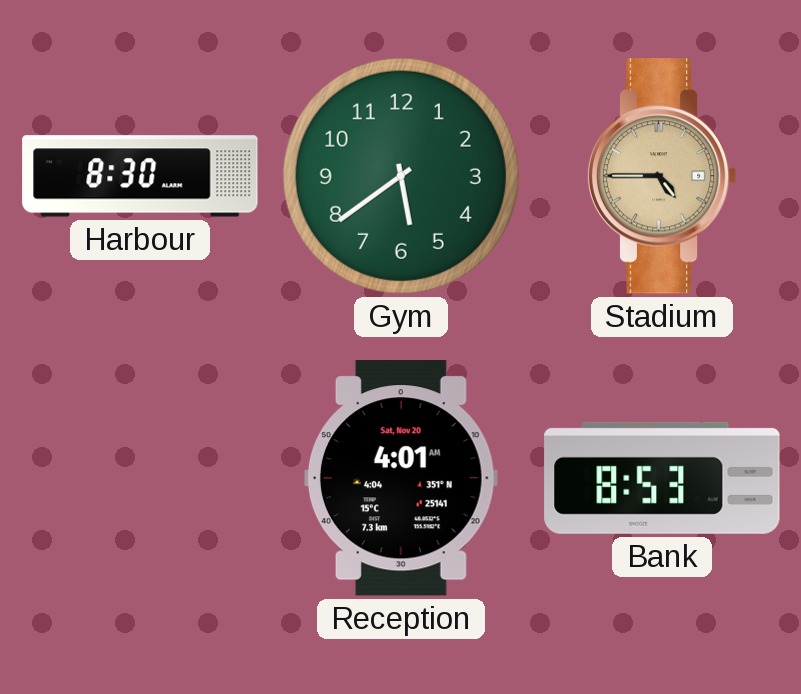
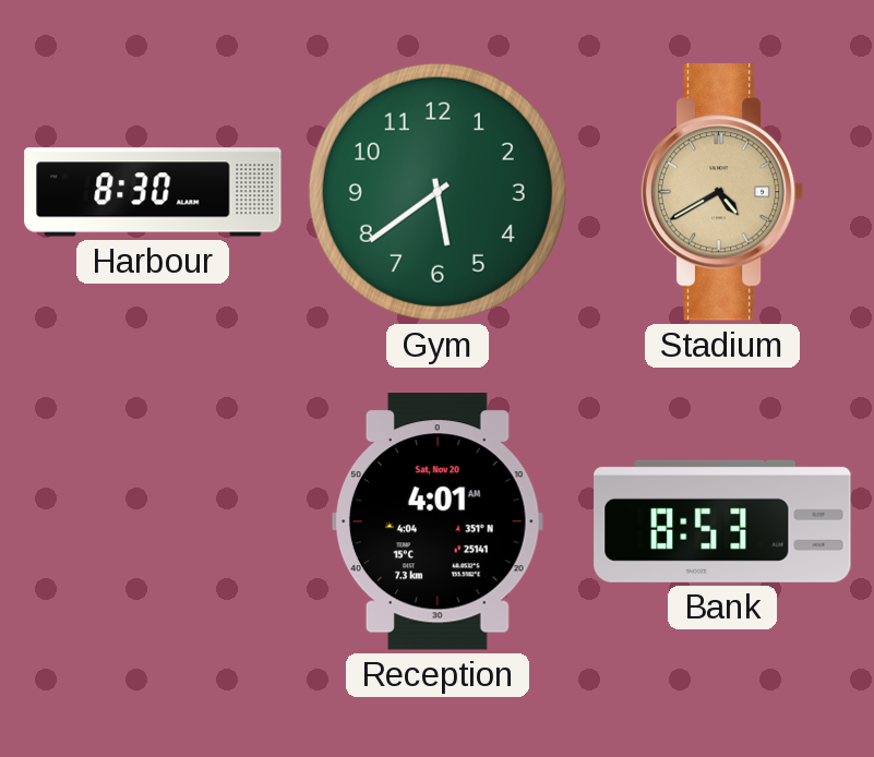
Stadium: 4:45 -> 4:40 (722, 192)
